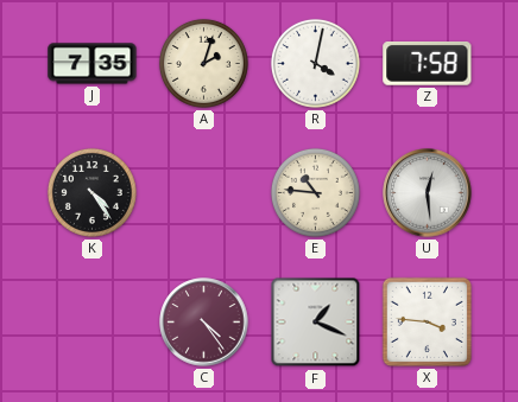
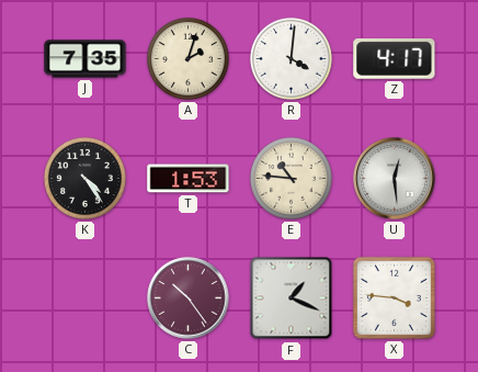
R: 4:02 -> 4:01 (291, 58)
Z: 7:58 -> 4:17 (395, 59)
T: none -> 1:53 (189, 179)
C: 4:24 -> 10:24 (189, 298)
